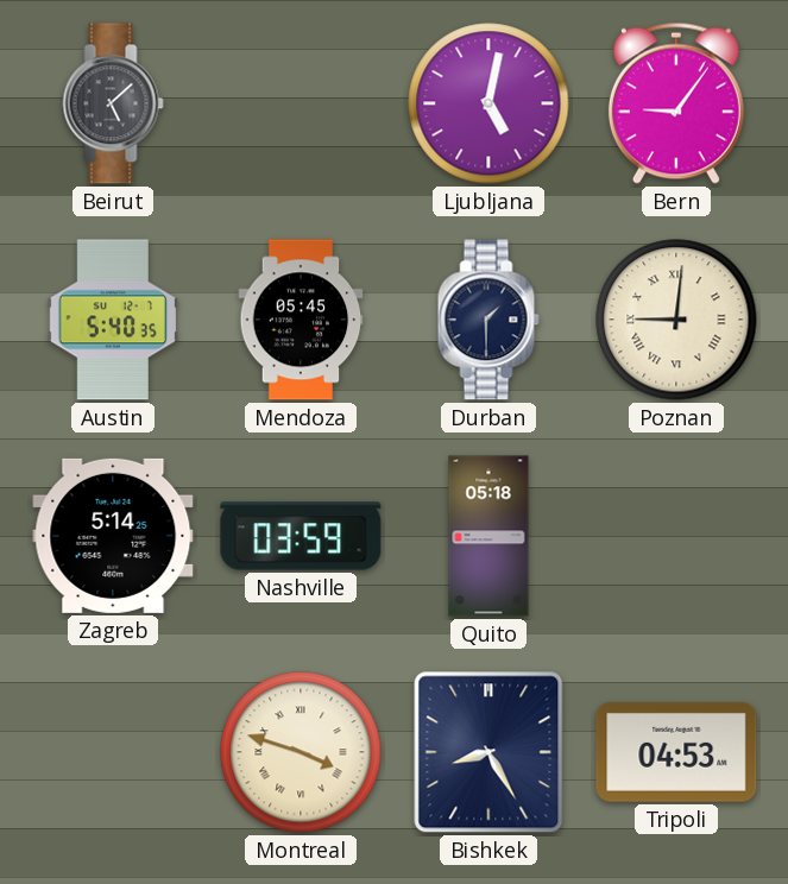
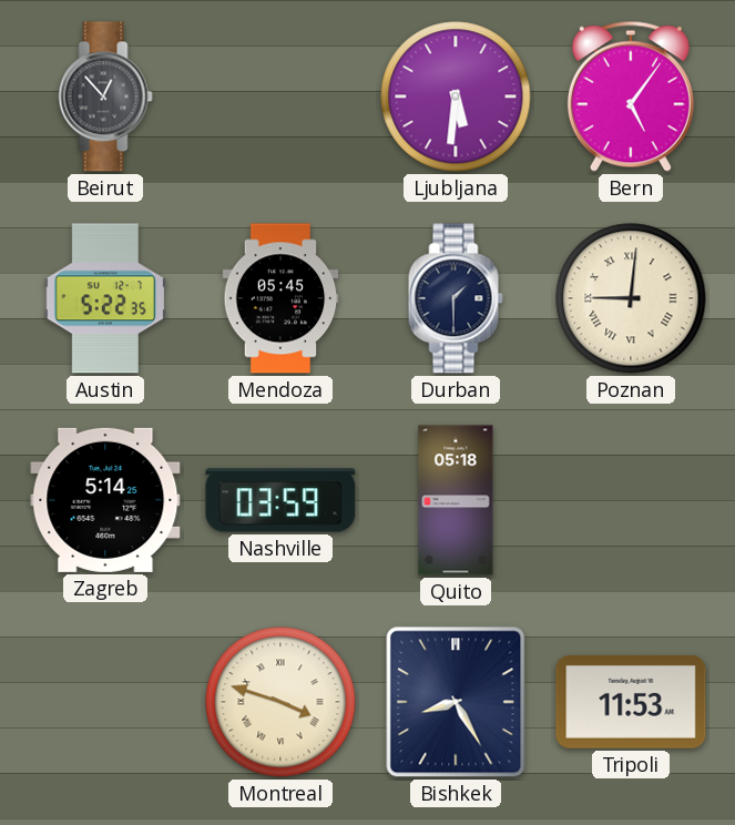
Beirut: 5:08 -> 12:53 (105, 96)
Ljubljana: 5:02 -> 5:31 (456, 96)
Bern: 9:06 -> 5:06 (631, 96)
Austin: 5:40 -> 5:22 (105, 298)
Tripoli: 04:53 -> 11:53 (631, 702)
